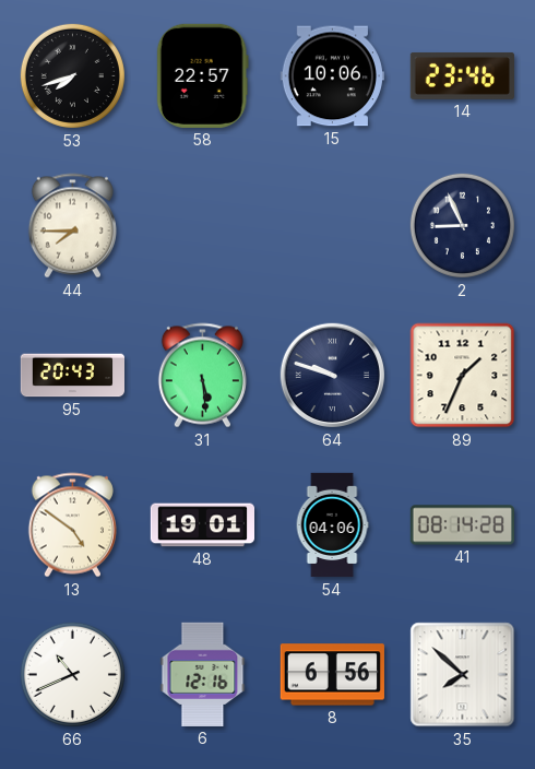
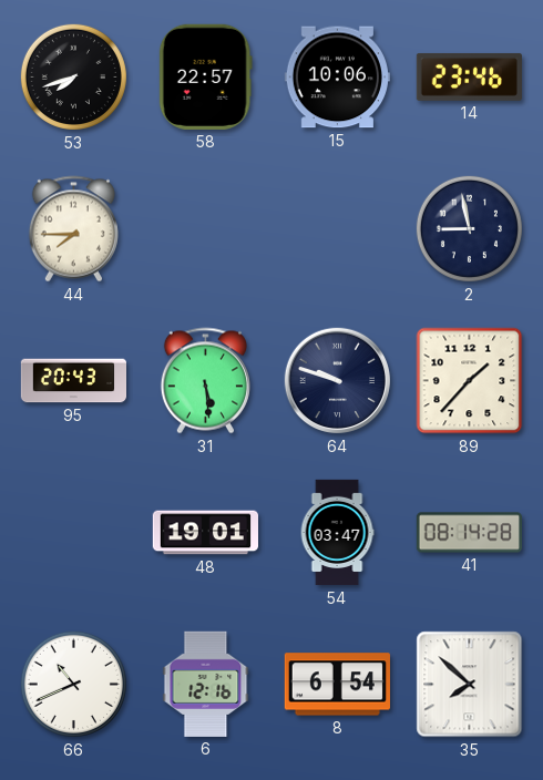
2: 8:56 -> 8:58 (469, 228)
89: 1:34 -> 1:37 (470, 381)
13: 4:51 -> none (72, 525)
54: 04:06 -> 03:47 (337, 533)
8: 6:56 -> 6:54 (337, 685)
